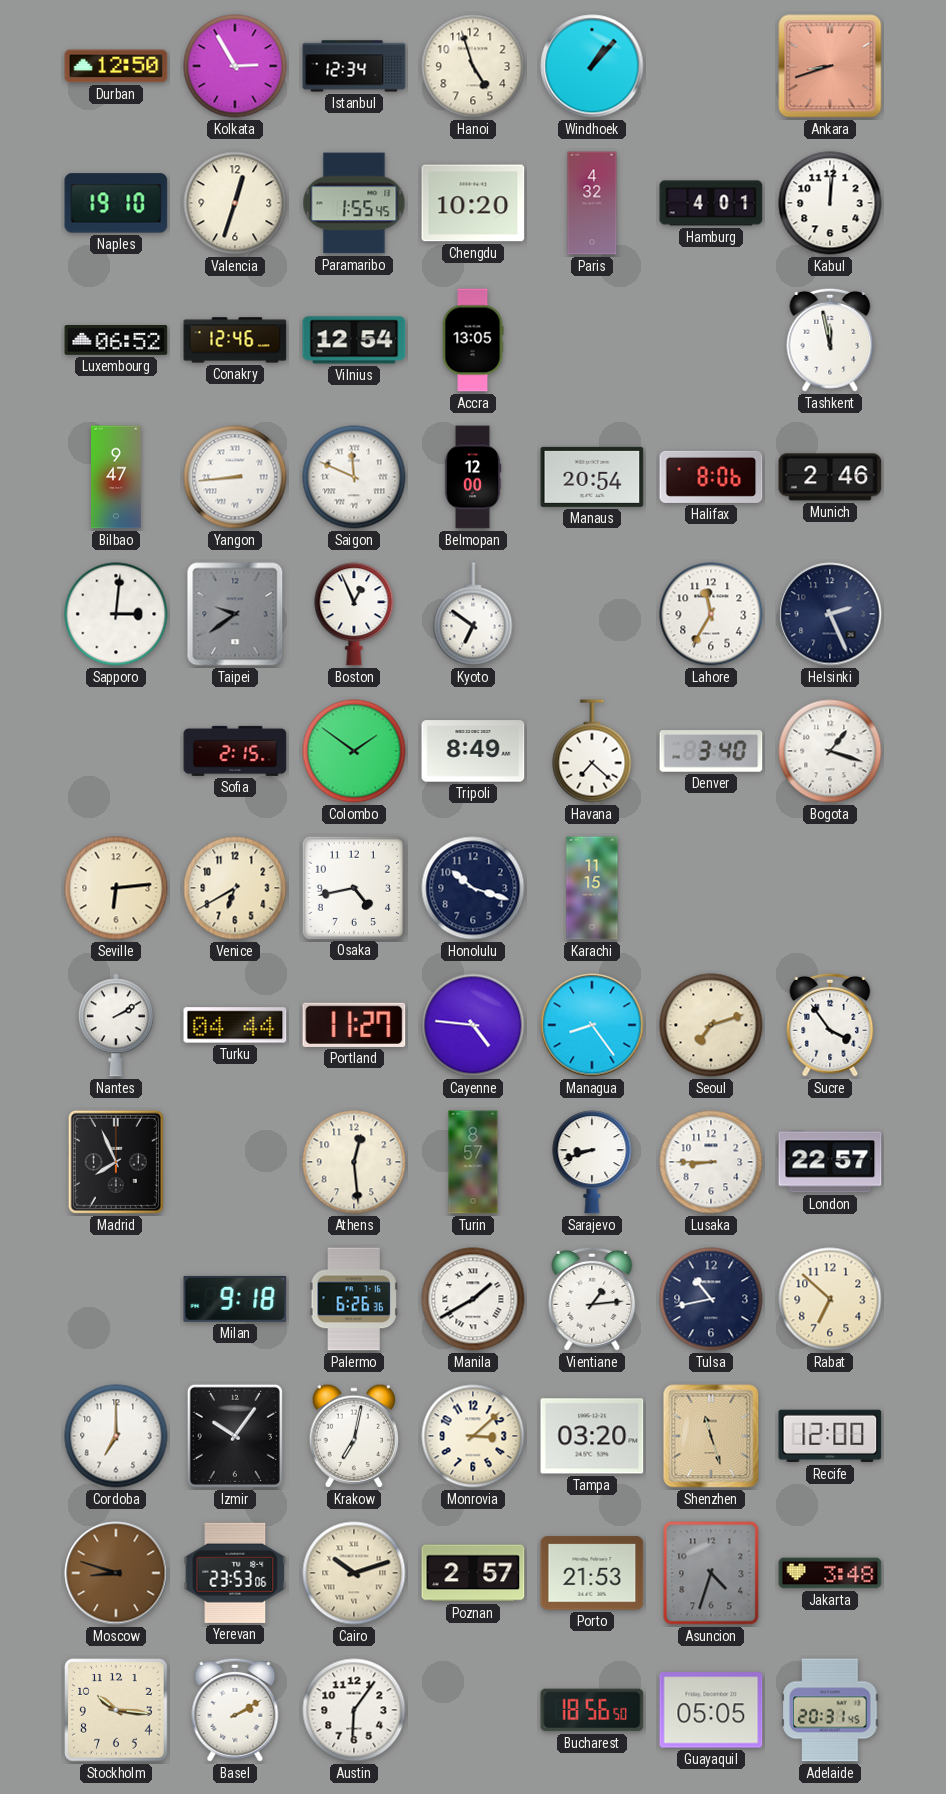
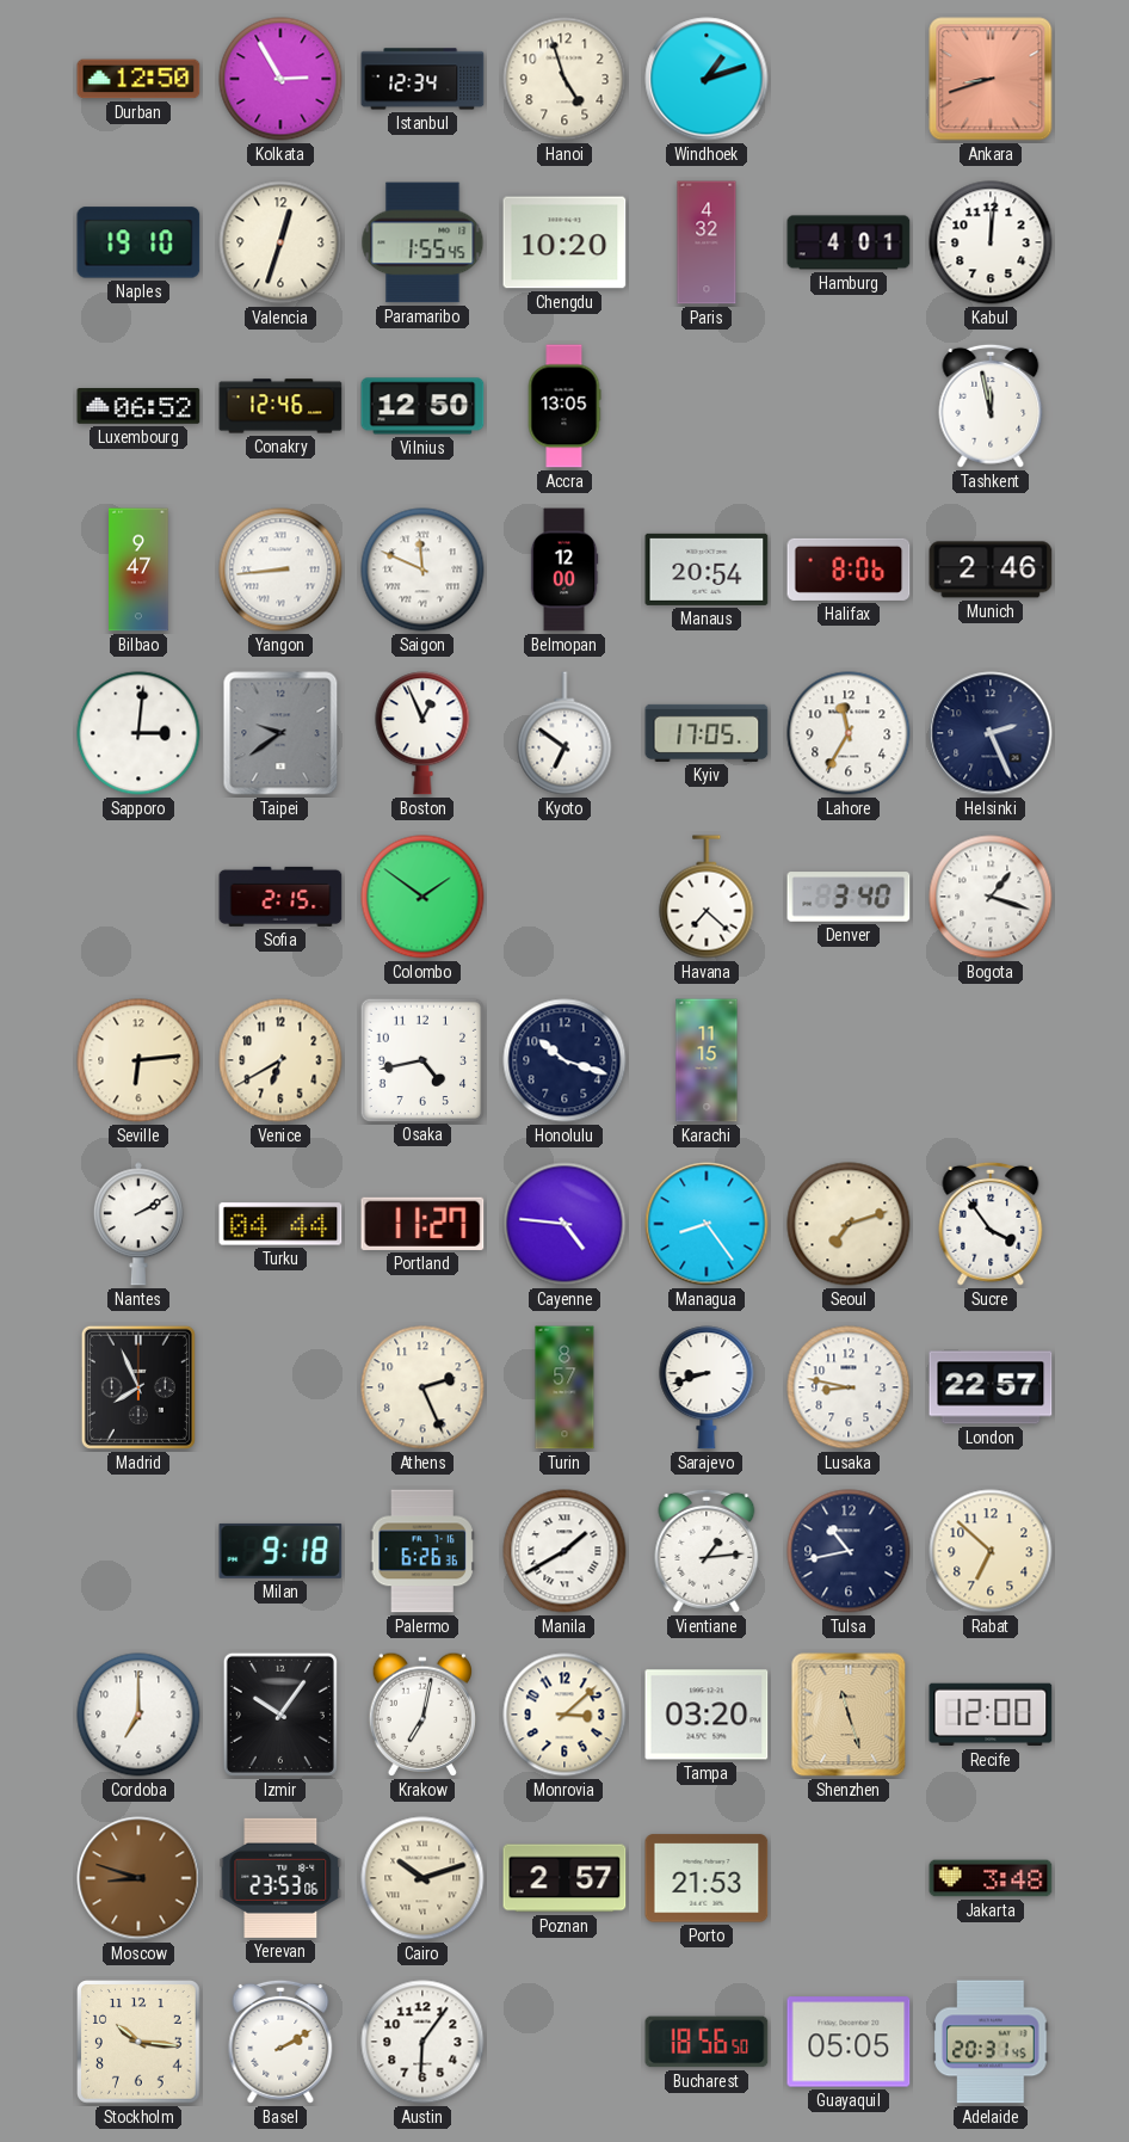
Windhoek: 1:07 -> 1:12 (707, 79)
Vilnius: 12:54 -> 12:50 (422, 406)
Kyiv: none -> 17:05 (707, 733)
Tripoli: 8:49 -> none (473, 751)
Athens: 12:29 -> 2:26 (422, 1387)
Lusaka: 8:45 -> 8:47 (849, 1387)
Asuncion: 4:33 -> none (711, 1573)
